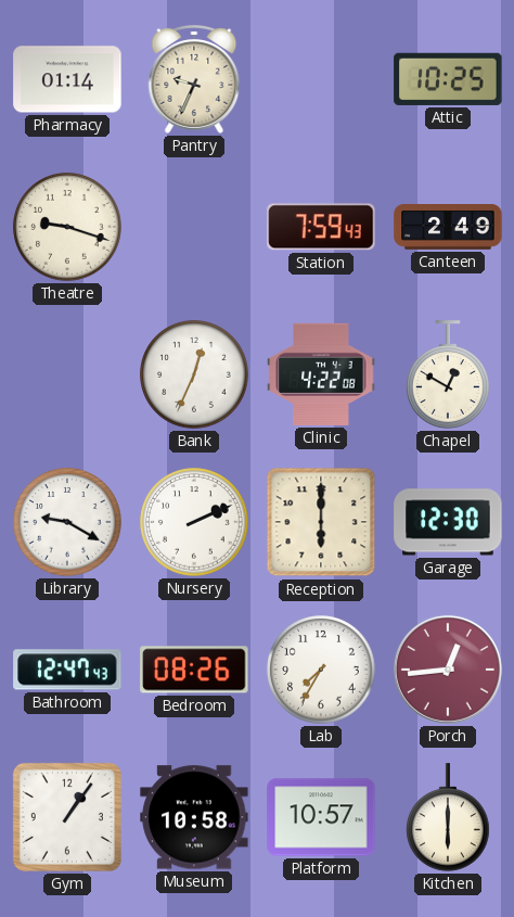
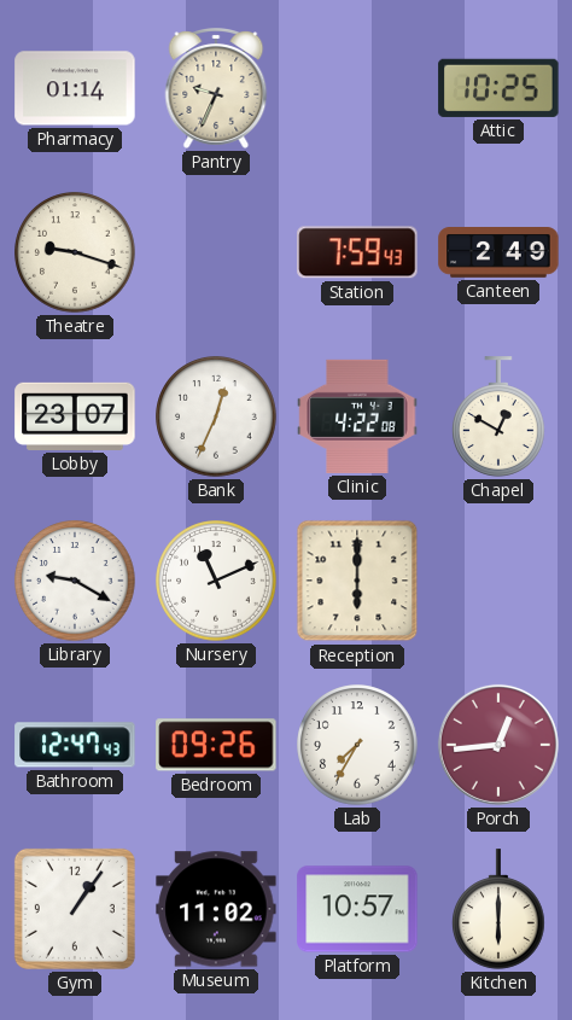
Lobby: none -> 23:07 (75, 416)
Nursery: 2:11 -> 11:11 (216, 581)
Garage: 12:30 -> none (448, 522)
Bedroom: 08:26 -> 09:26 (216, 745)
Museum: 10:58 -> 11:02 (216, 909)
